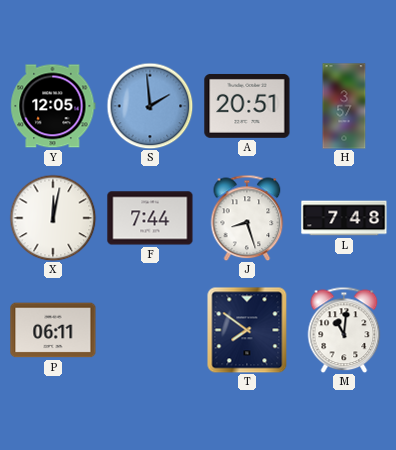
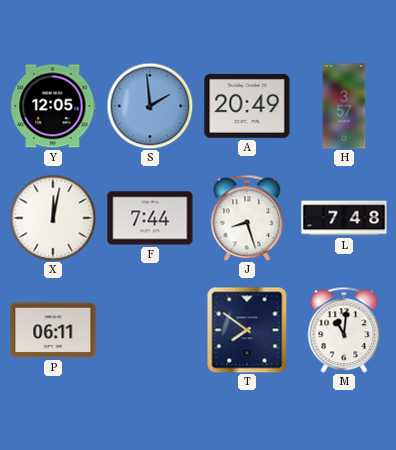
A: 20:51 -> 20:49 (247, 106)
